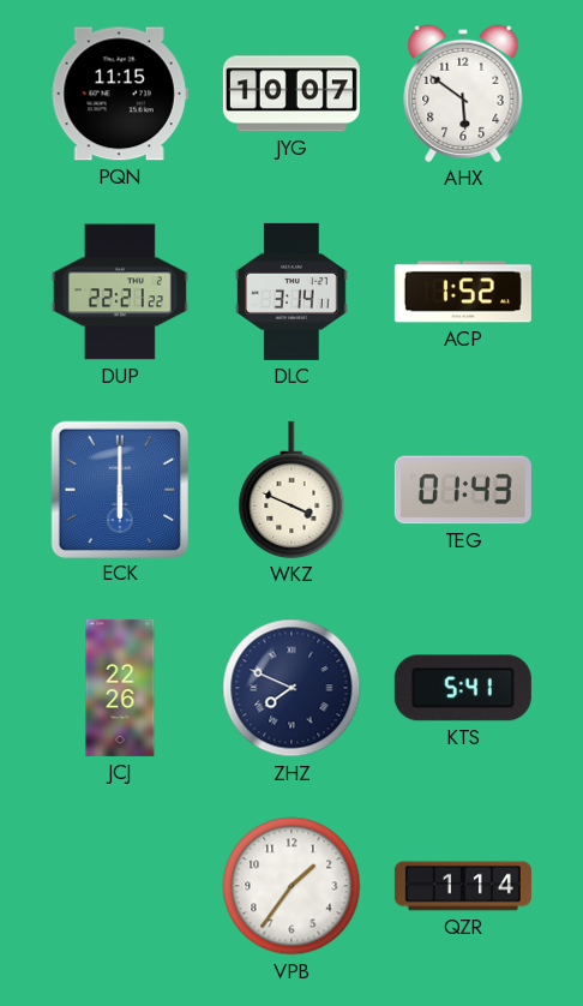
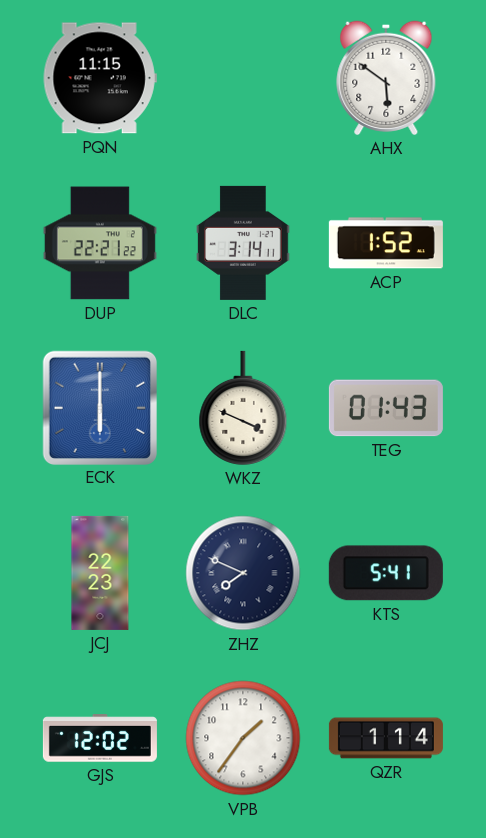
JYG: 10:07 -> none (291, 94)
JCJ: 22:26 -> 22:23 (100, 573)
GJS: none -> 12:02 (100, 738)
